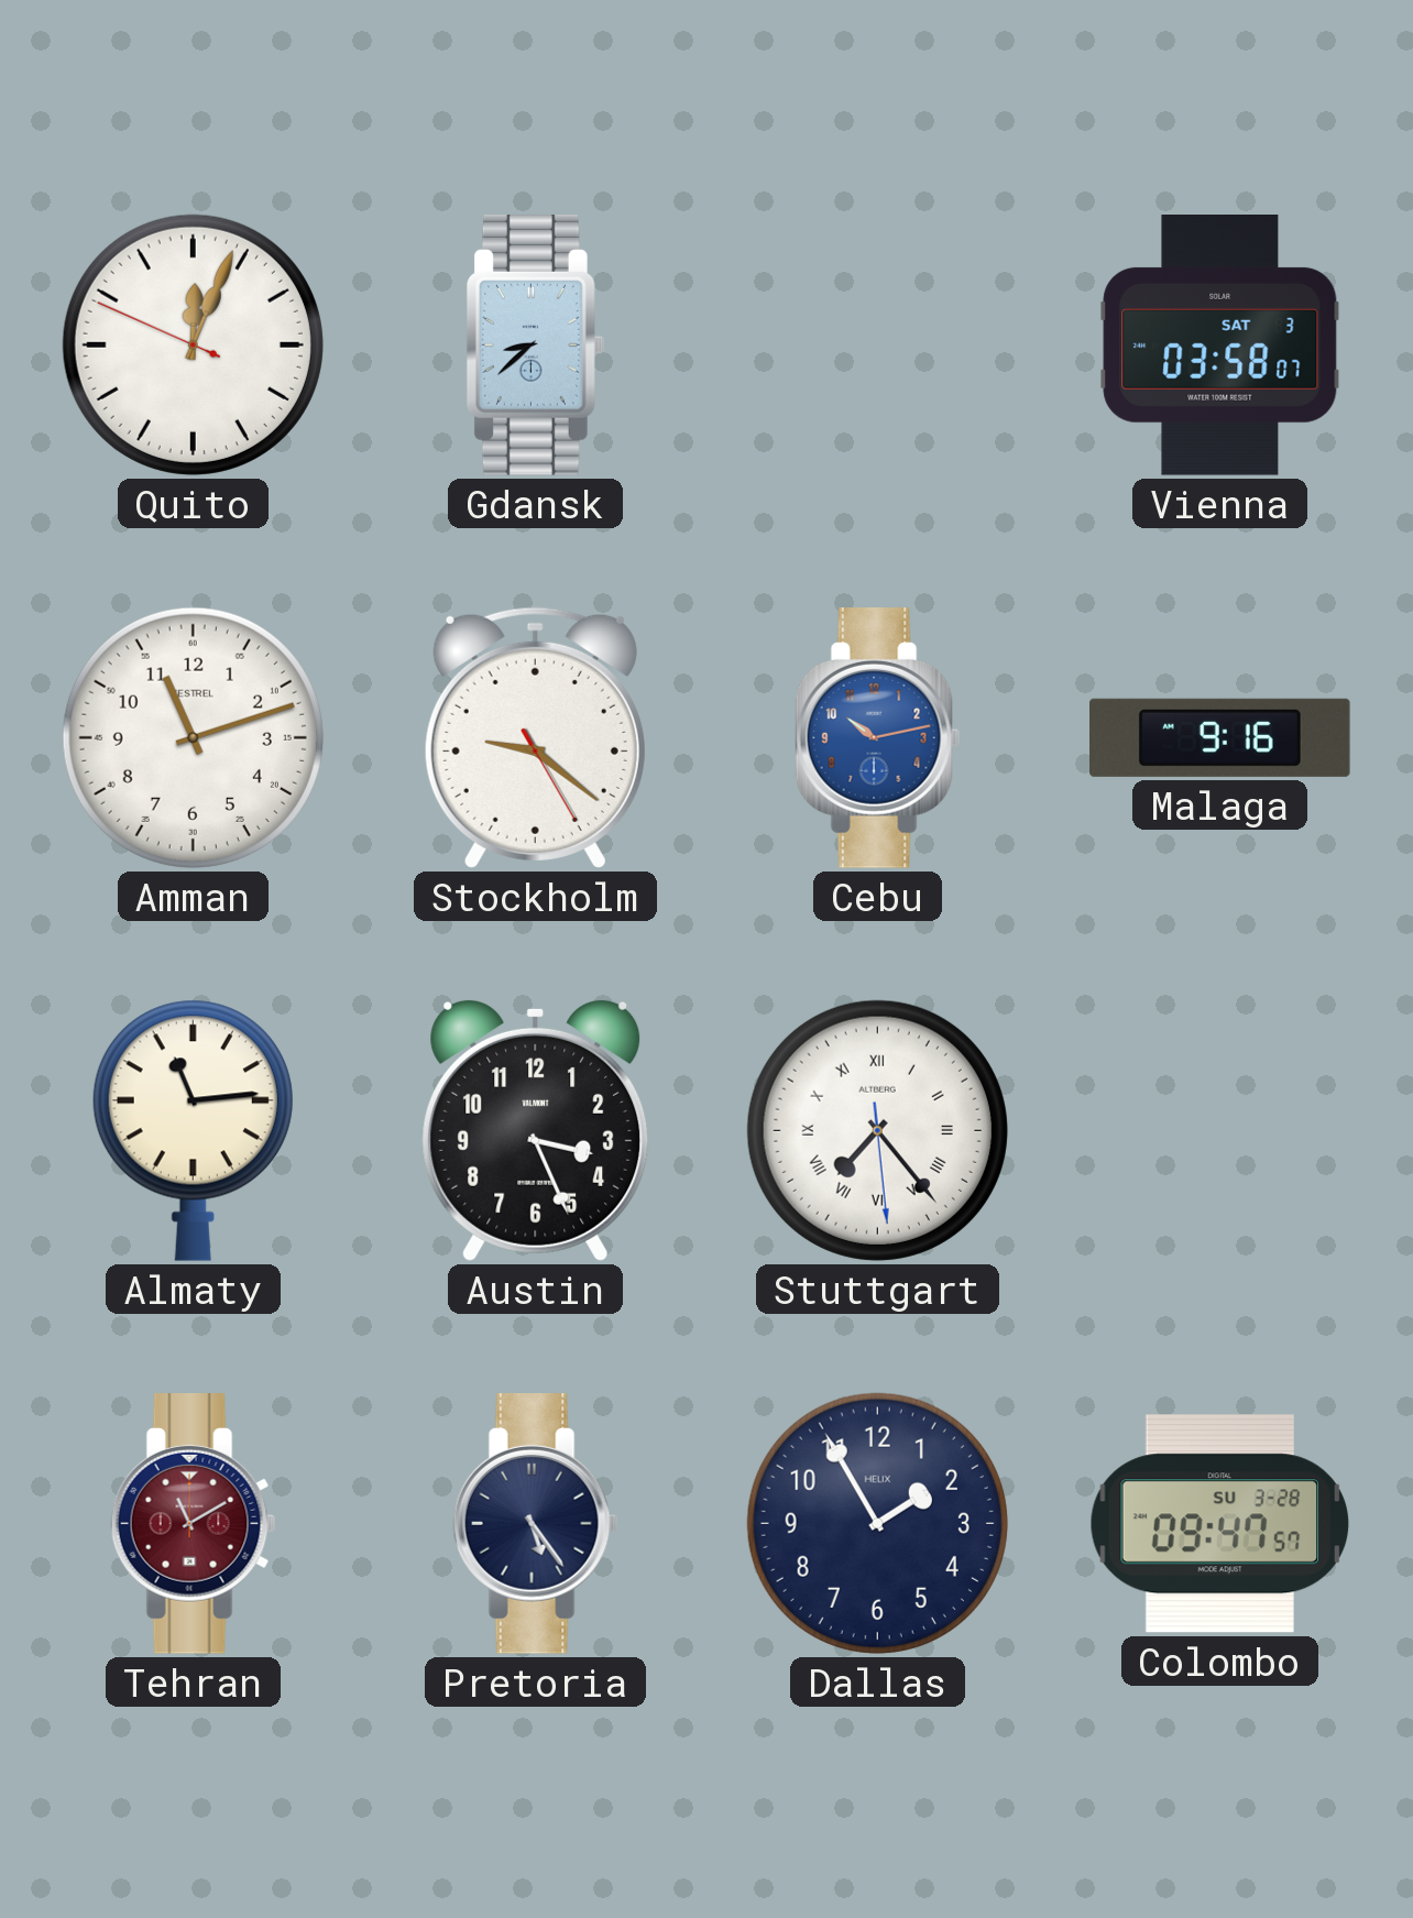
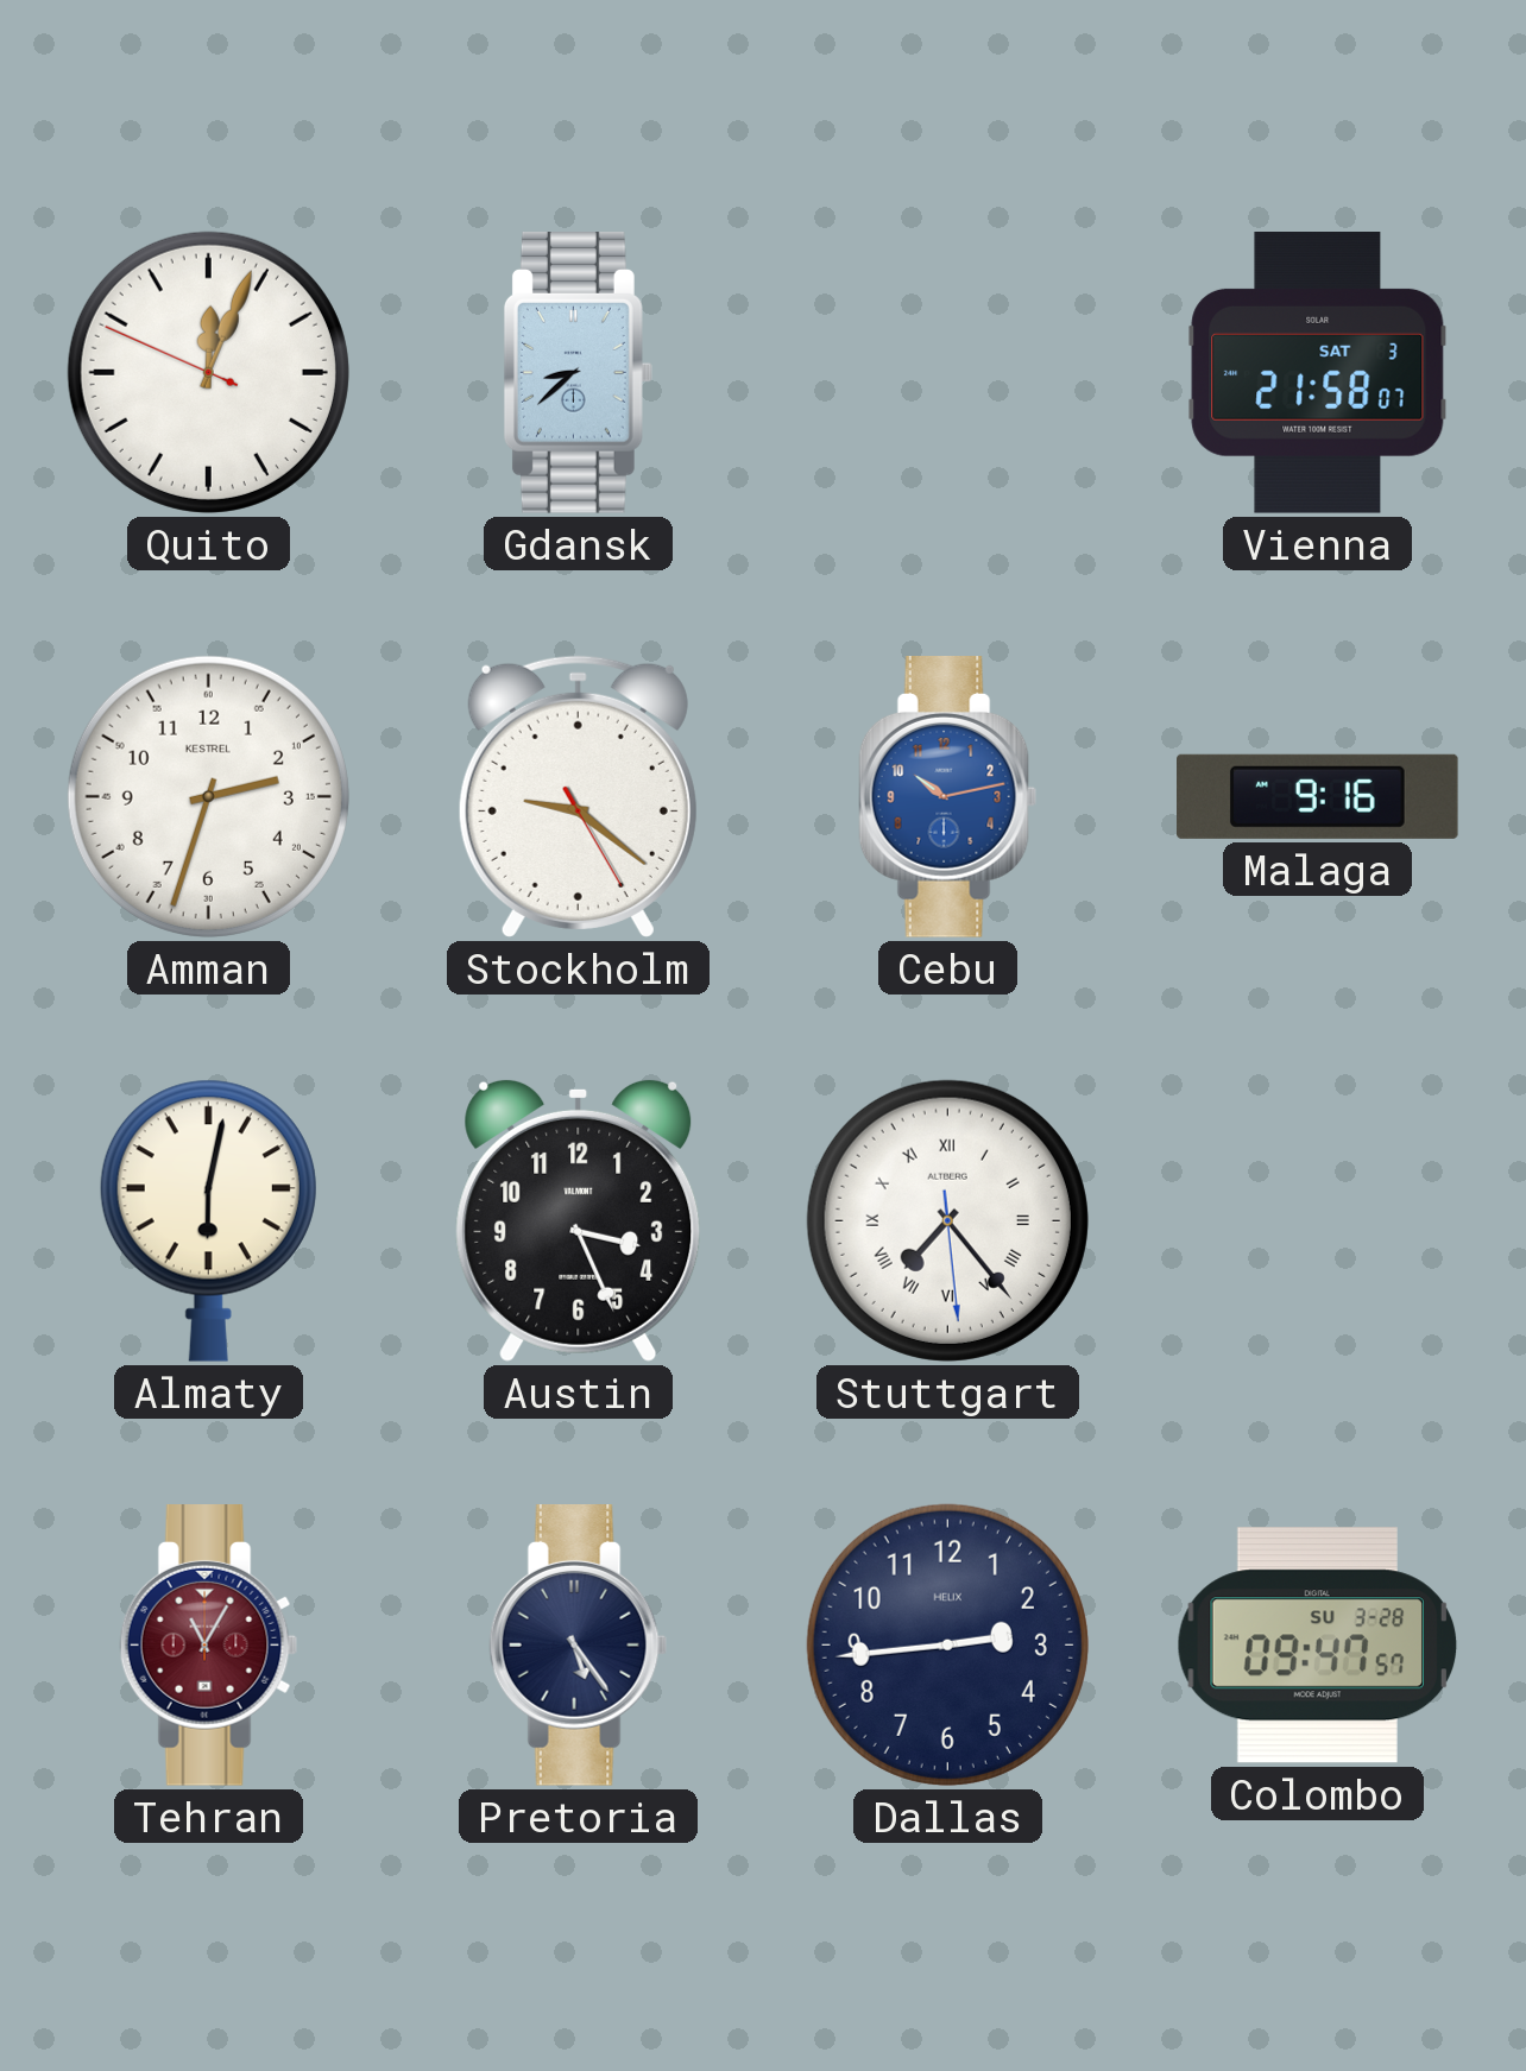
Vienna: 03:58 -> 21:58 (1318, 373)
Amman: 11:12 -> 2:33 (208, 796)
Almaty: 11:14 -> 6:02 (208, 1220)
Tehran: 11:10 -> 11:05 (209, 1646)
Dallas: 1:55 -> 2:44 (947, 1644)
